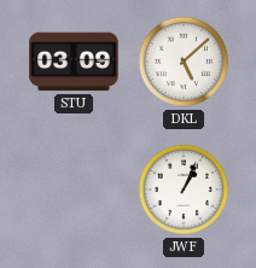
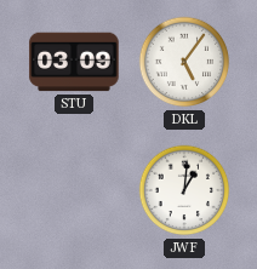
DKL: 5:08 -> 5:06 (184, 62)
JWF: 1:04 -> 1:01 (184, 190)
